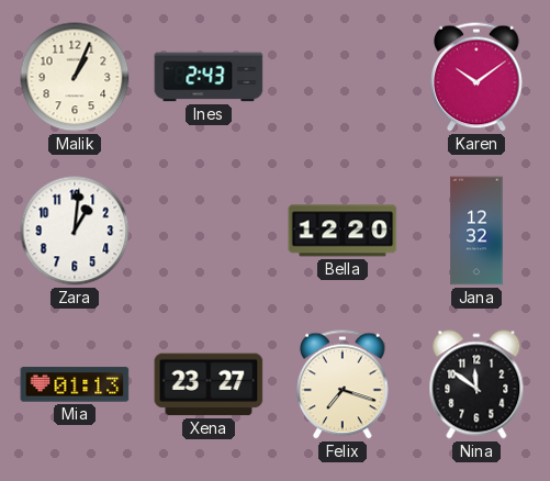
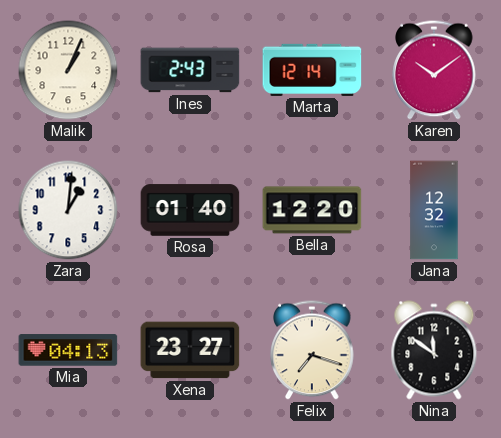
Marta: none -> 12:14 (312, 70)
Rosa: none -> 01:40 (190, 210)
Mia: 01:13 -> 04:13 (68, 350)
